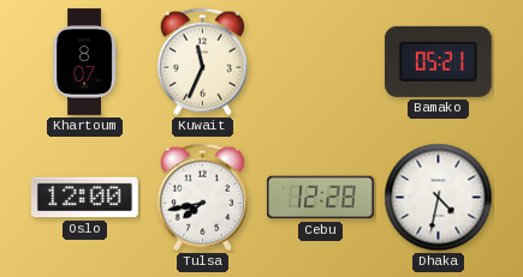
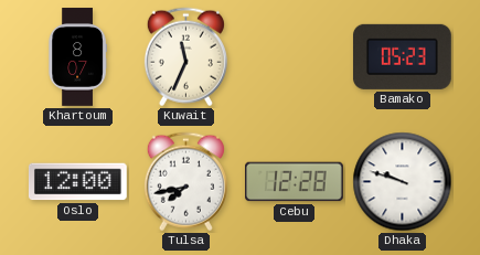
Bamako: 05:21 -> 05:23 (402, 56)
Dhaka: 4:32 -> 9:48 (403, 182)
